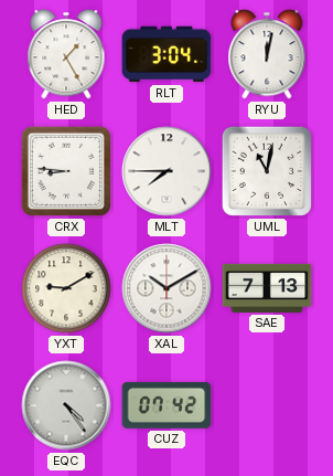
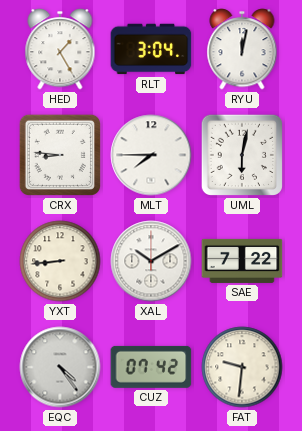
UML: 11:02 -> 6:02 (242, 155)
YXT: 9:10 -> 8:44 (60, 261)
SAE: 7:13 -> 7:22 (242, 261)
FAT: none -> 9:31 (242, 367)
